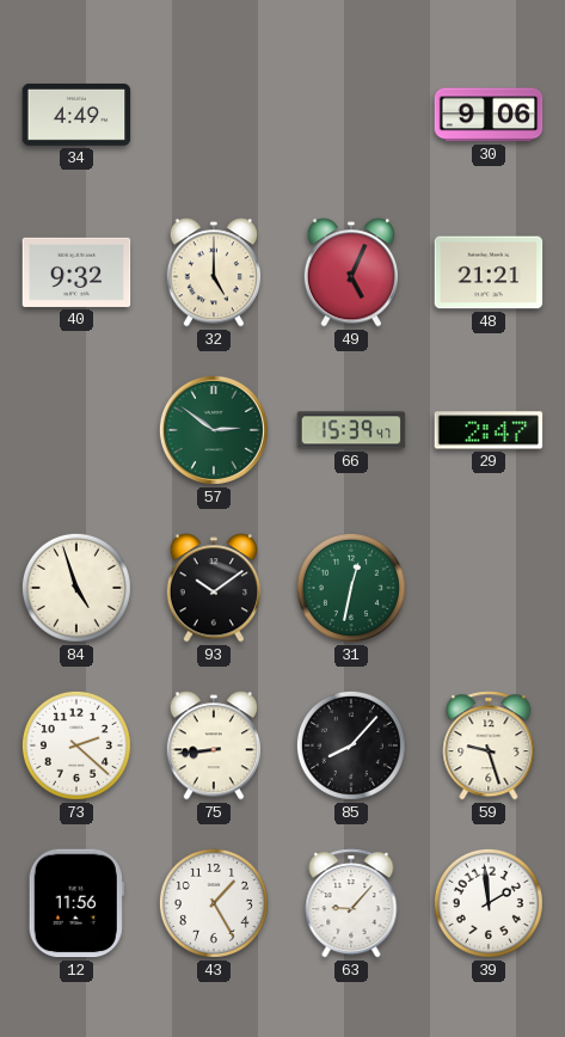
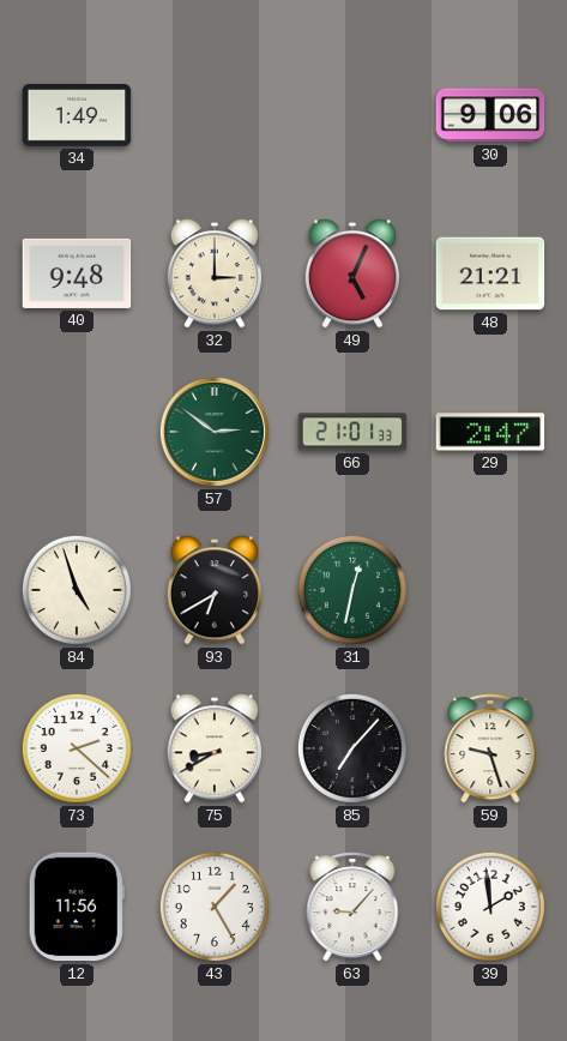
34: 4:49 -> 1:49 (77, 115)
40: 9:32 -> 9:48 (77, 273)
32: 5:00 -> 3:00 (213, 273)
66: 15:39 -> 21:01 (352, 432)
93: 10:09 -> 6:40 (213, 590)
75: 8:44 -> 8:40 (213, 748)
85: 8:07 -> 7:07 (352, 748)
